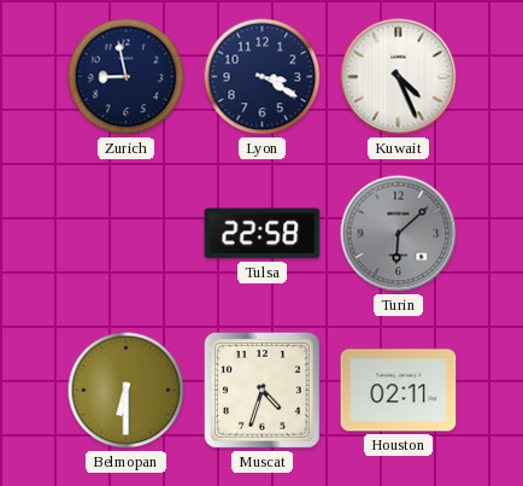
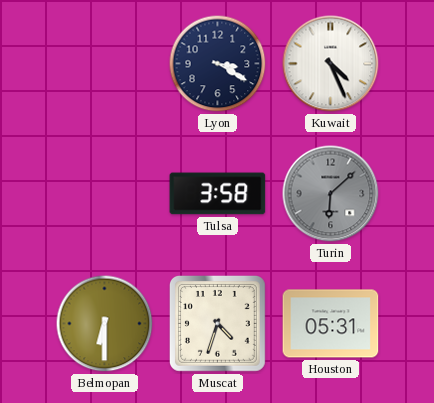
Zurich: 8:58 -> none (127, 77)
Tulsa: 22:58 -> 3:58 (218, 194)
Houston: 02:11 -> 05:31 (331, 324)
